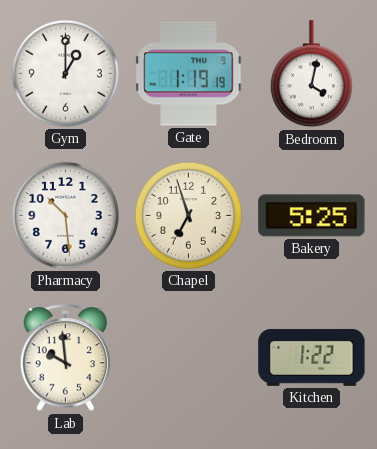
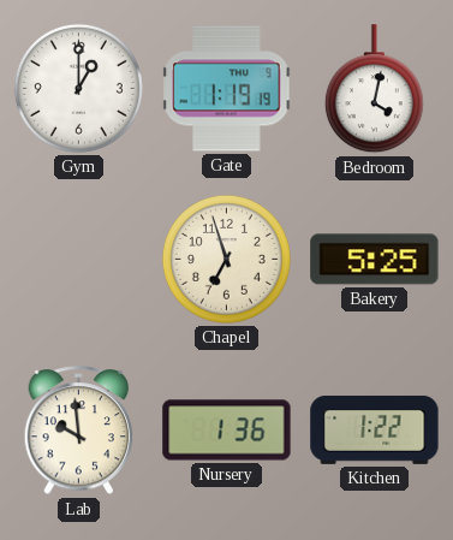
Pharmacy: 10:29 -> none (65, 215)
Nursery: none -> 1:36 (227, 431)
